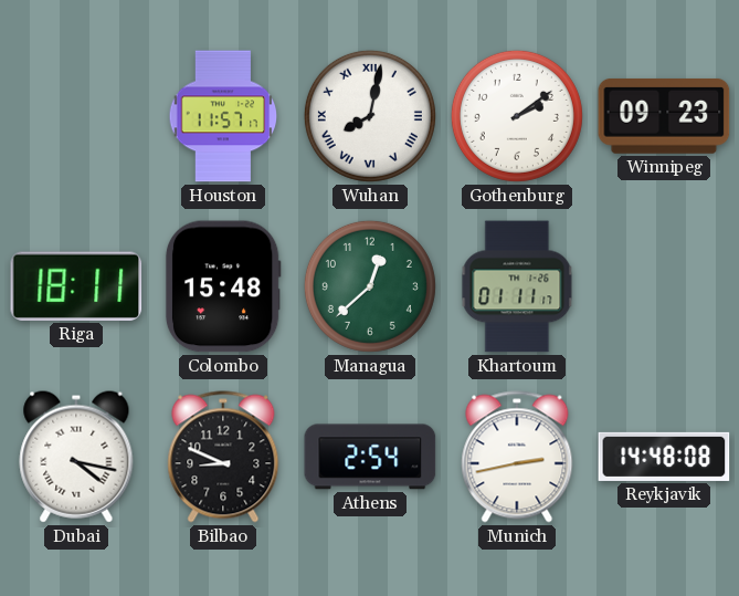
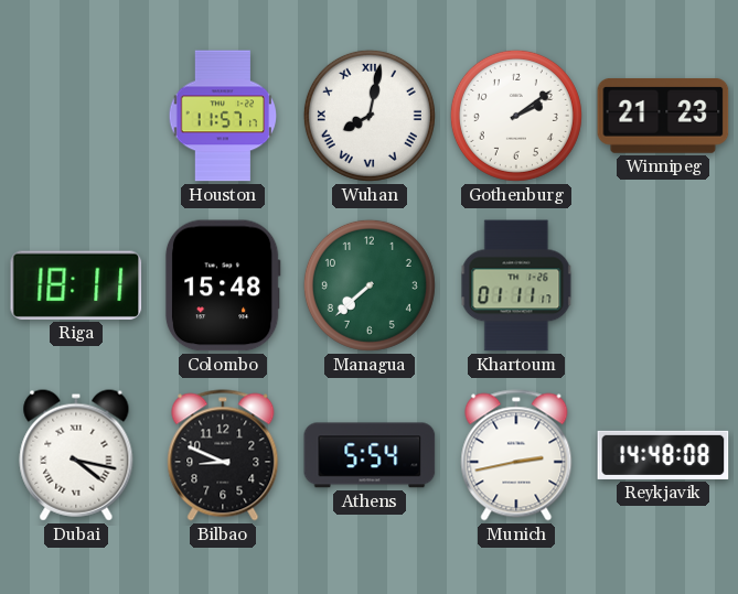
Winnipeg: 09:23 -> 21:23 (663, 116)
Managua: 12:38 -> 7:38 (370, 285)
Athens: 2:54 -> 5:54 (370, 455)
